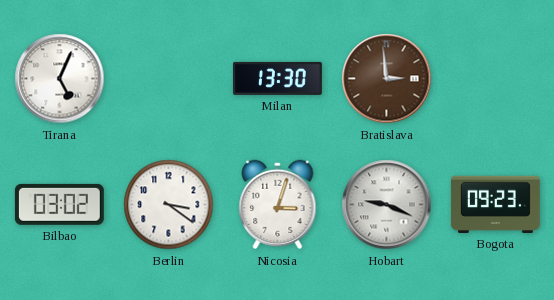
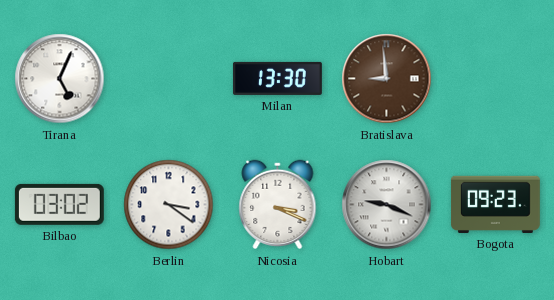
Bratislava: 2:59 -> 8:59 (387, 79)
Nicosia: 3:03 -> 3:19 (278, 205)
